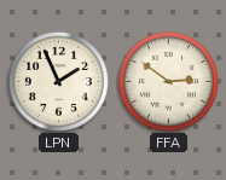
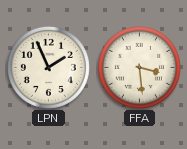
FFA: 2:51 -> 3:29 (139, 67)
